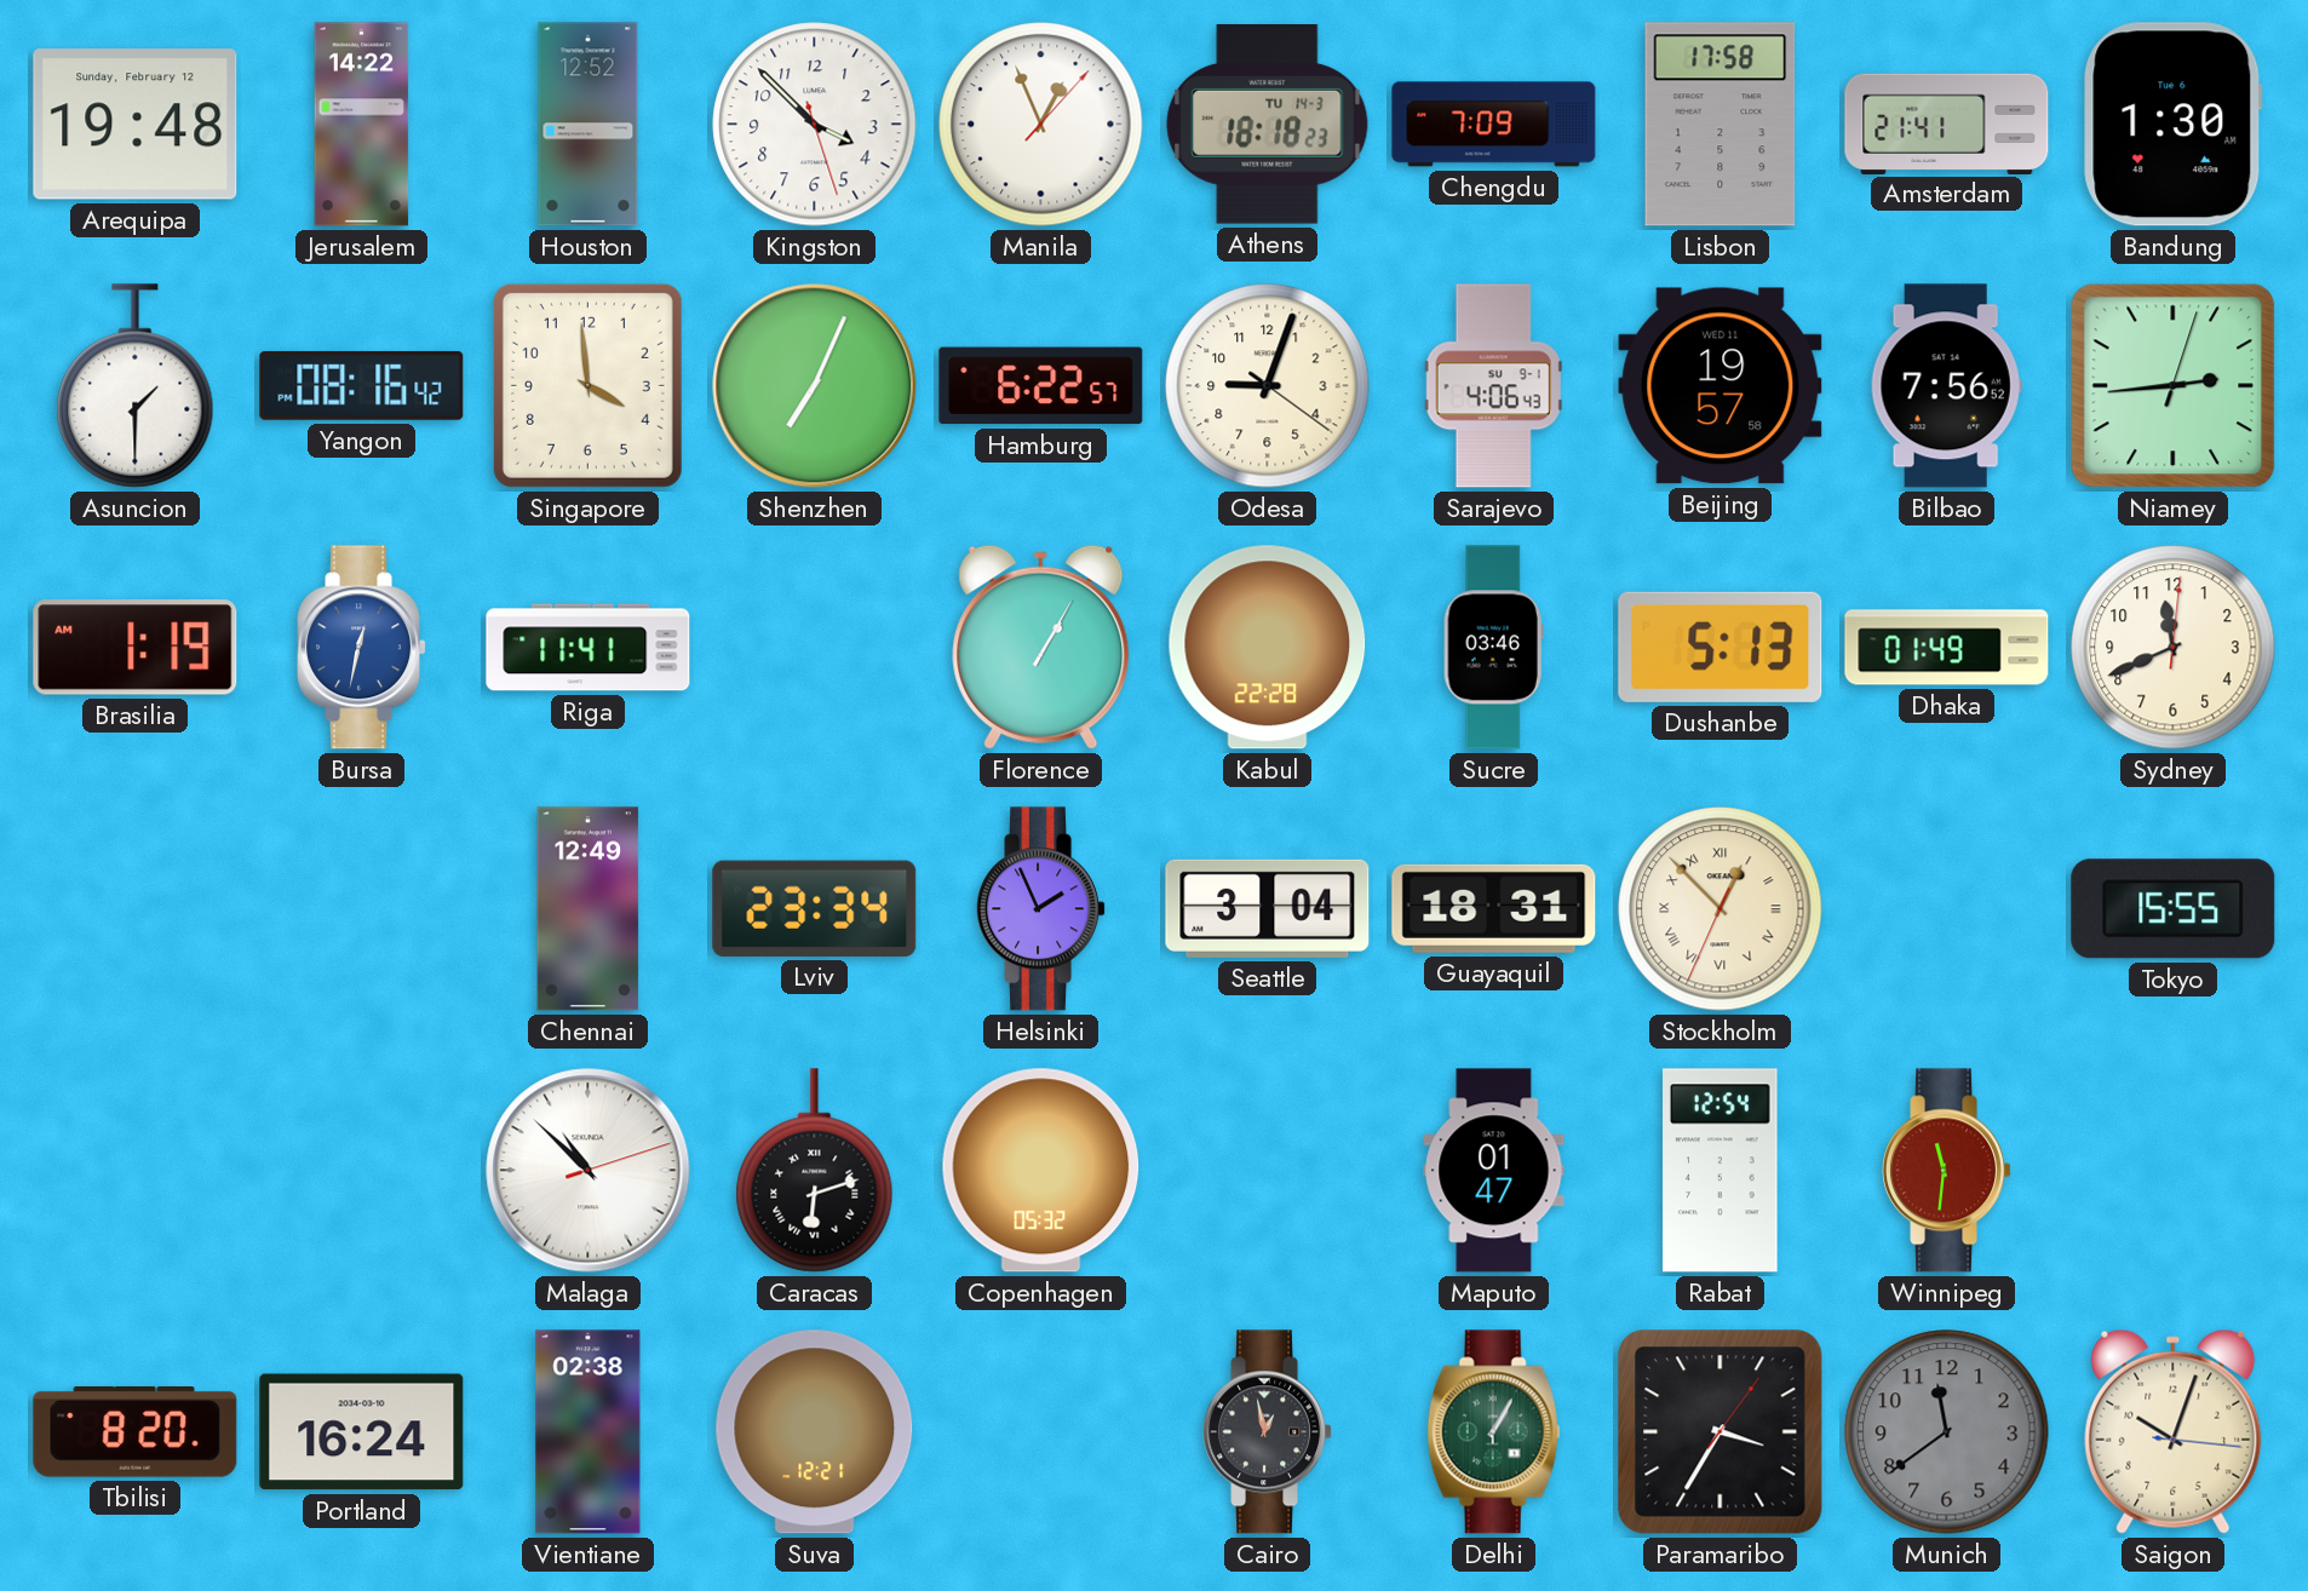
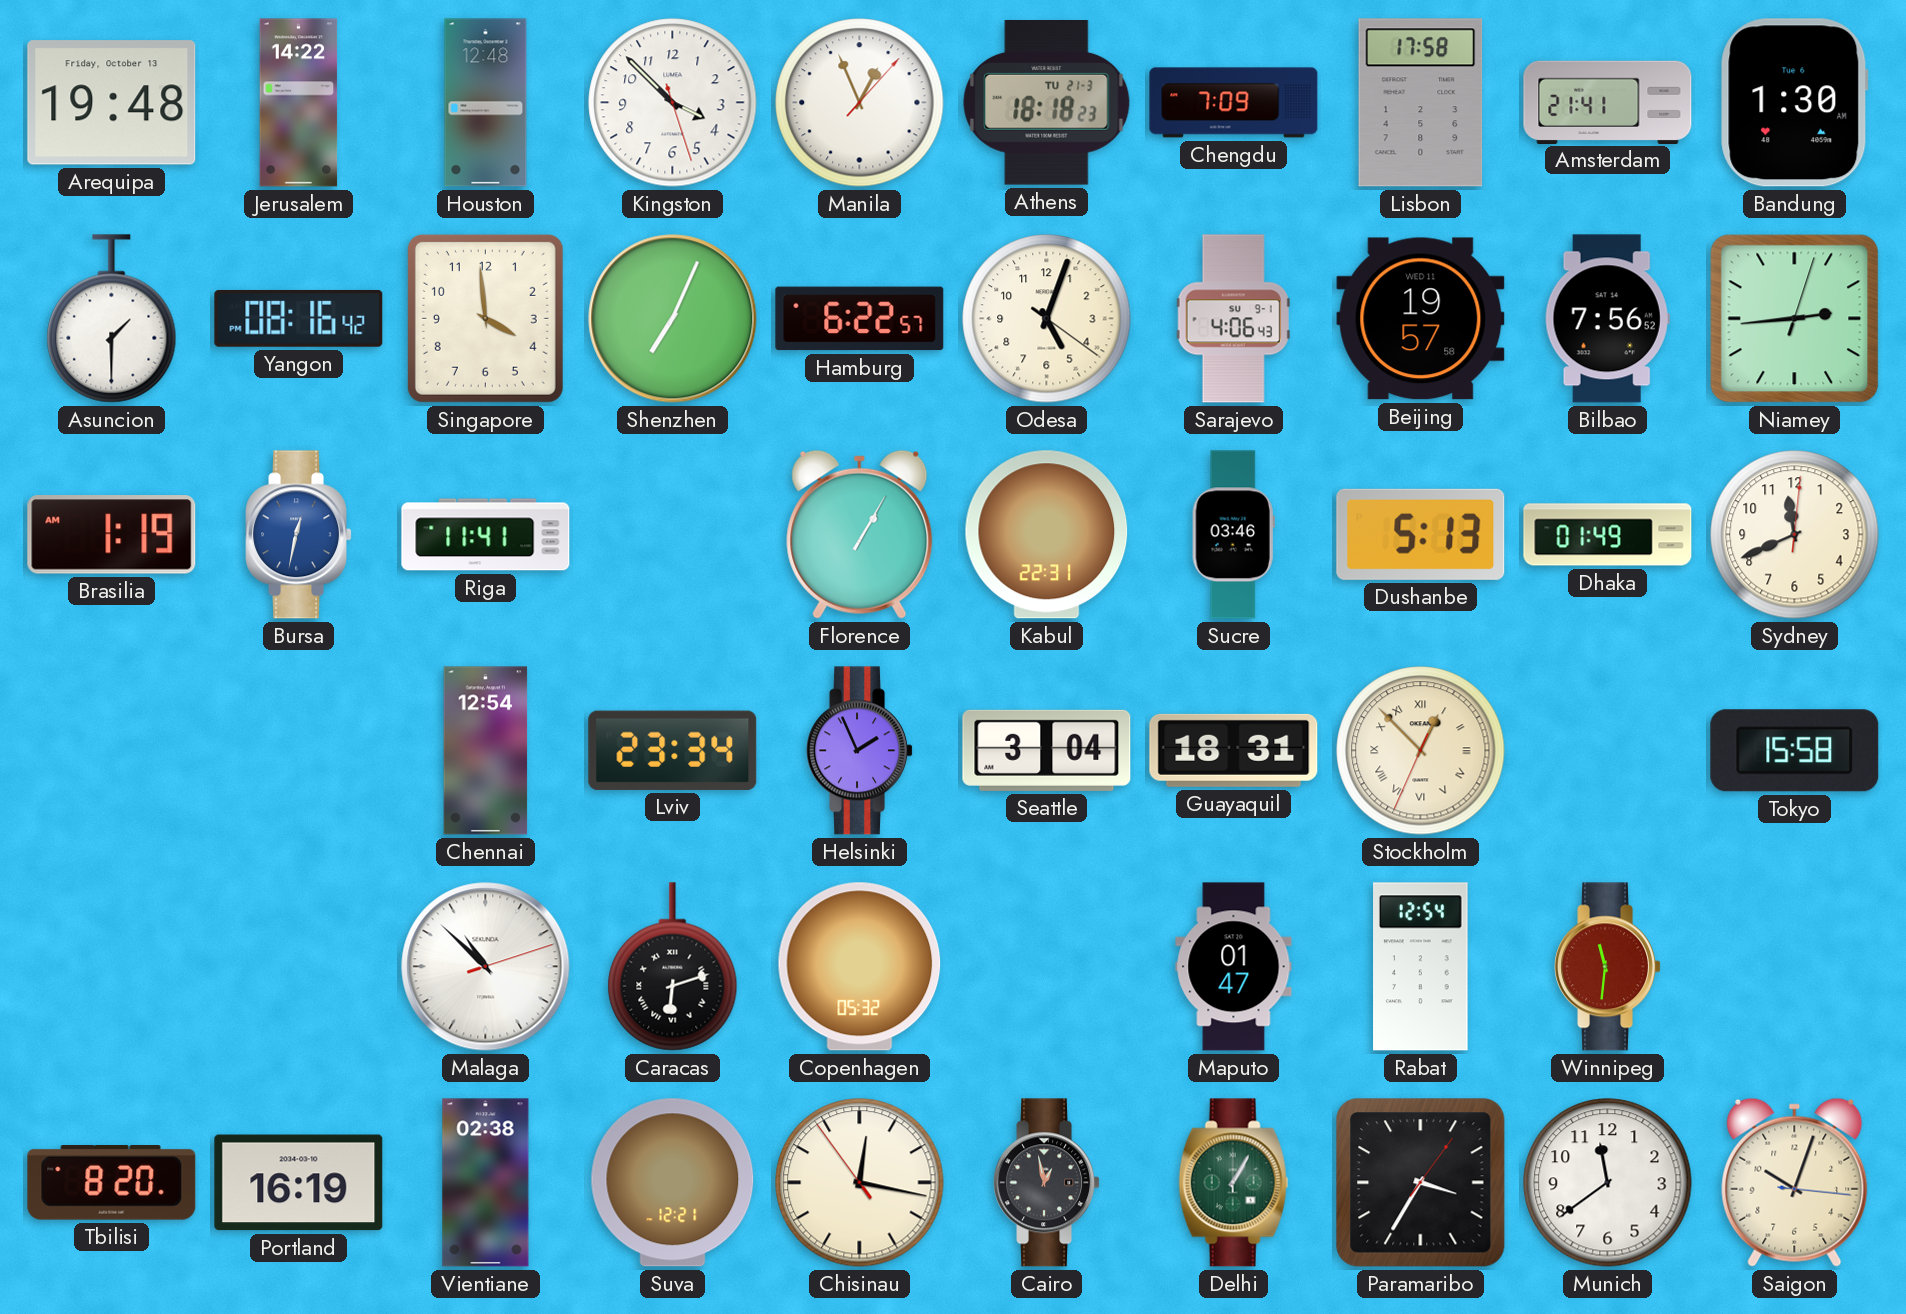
Arequipa date: Sunday, February 12 -> Friday, October 13 (112, 103)
Houston: 12:52 -> 12:48 (486, 103)
Athens date: TU 14-3 -> TU 21-3 (1047, 103)
Odesa: 9:03 -> 5:03 (1047, 319)
Kabul: 22:28 -> 22:31 (1047, 535)
Chennai: 12:49 -> 12:54 (486, 751)
Tokyo: 15:55 -> 15:58 (1795, 751)
Portland: 16:24 -> 16:19 (299, 1183)
Chisinau: none -> 12:16 (860, 1183)
Munich dial: grey -> white (1608, 1183)
